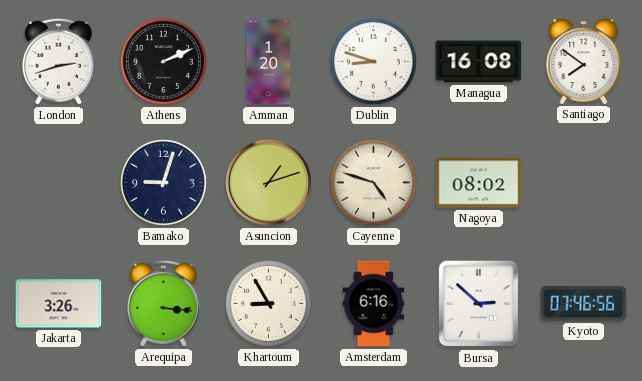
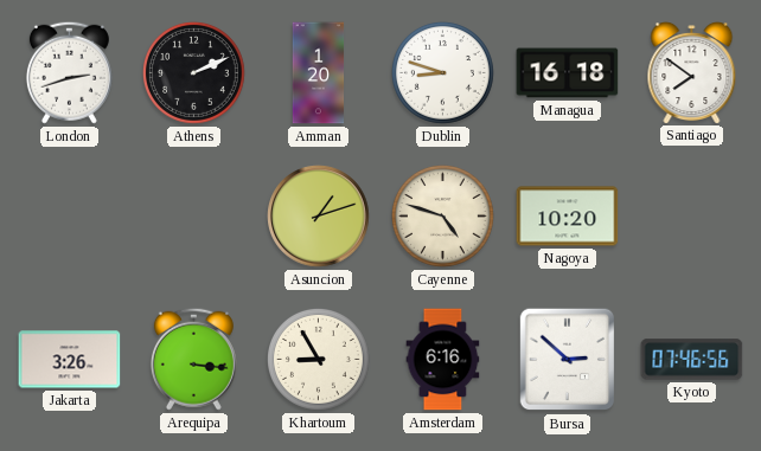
Managua: 16:08 -> 16:18 (568, 73)
Bamako: 9:03 -> none (163, 183)
Nagoya: 08:02 -> 10:20 (568, 217)
